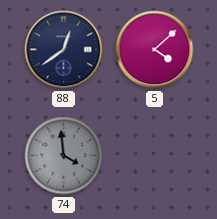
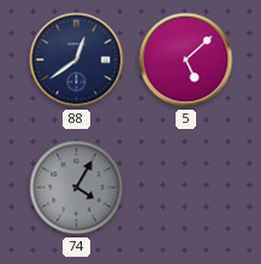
5: 4:08 -> 5:08 (186, 60)
74: 3:59 -> 4:05 (77, 188)
